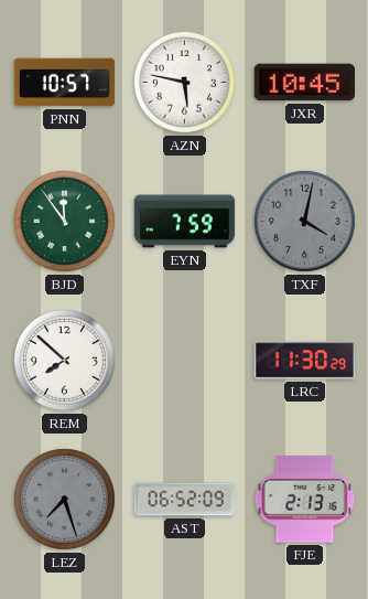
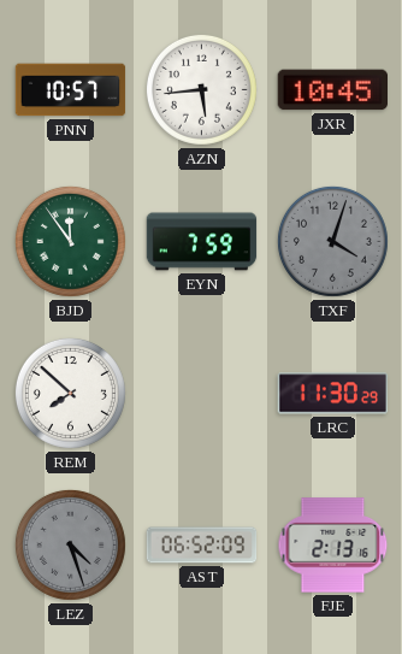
AZN: 5:47 -> 5:44 (201, 89)
TXF: 4:02 -> 4:03 (332, 241)
LEZ: 7:27 -> 4:27 (70, 544)
